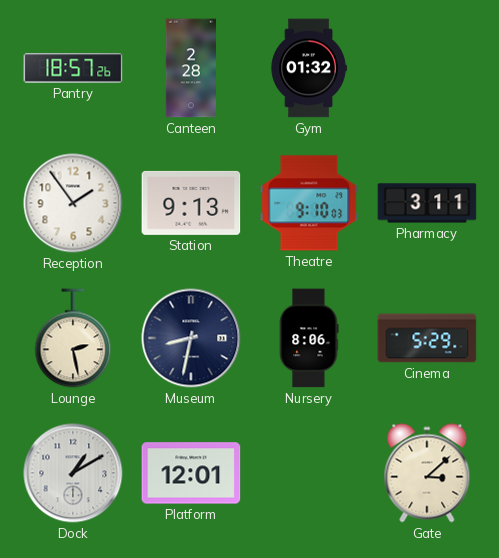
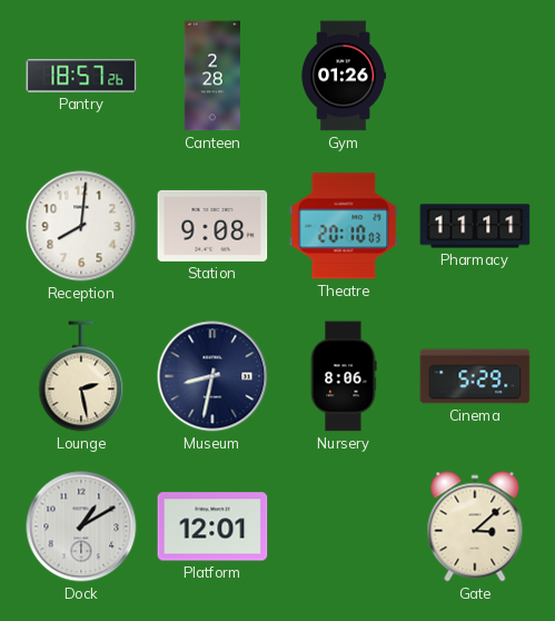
Gym: 01:32 -> 01:26 (344, 76)
Reception: 1:54 -> 8:01 (81, 226)
Station: 9:13 -> 9:08 (212, 226)
Theatre: 9:10 -> 20:10 (344, 226)
Pharmacy: 3:11 -> 11:11 (475, 226)
